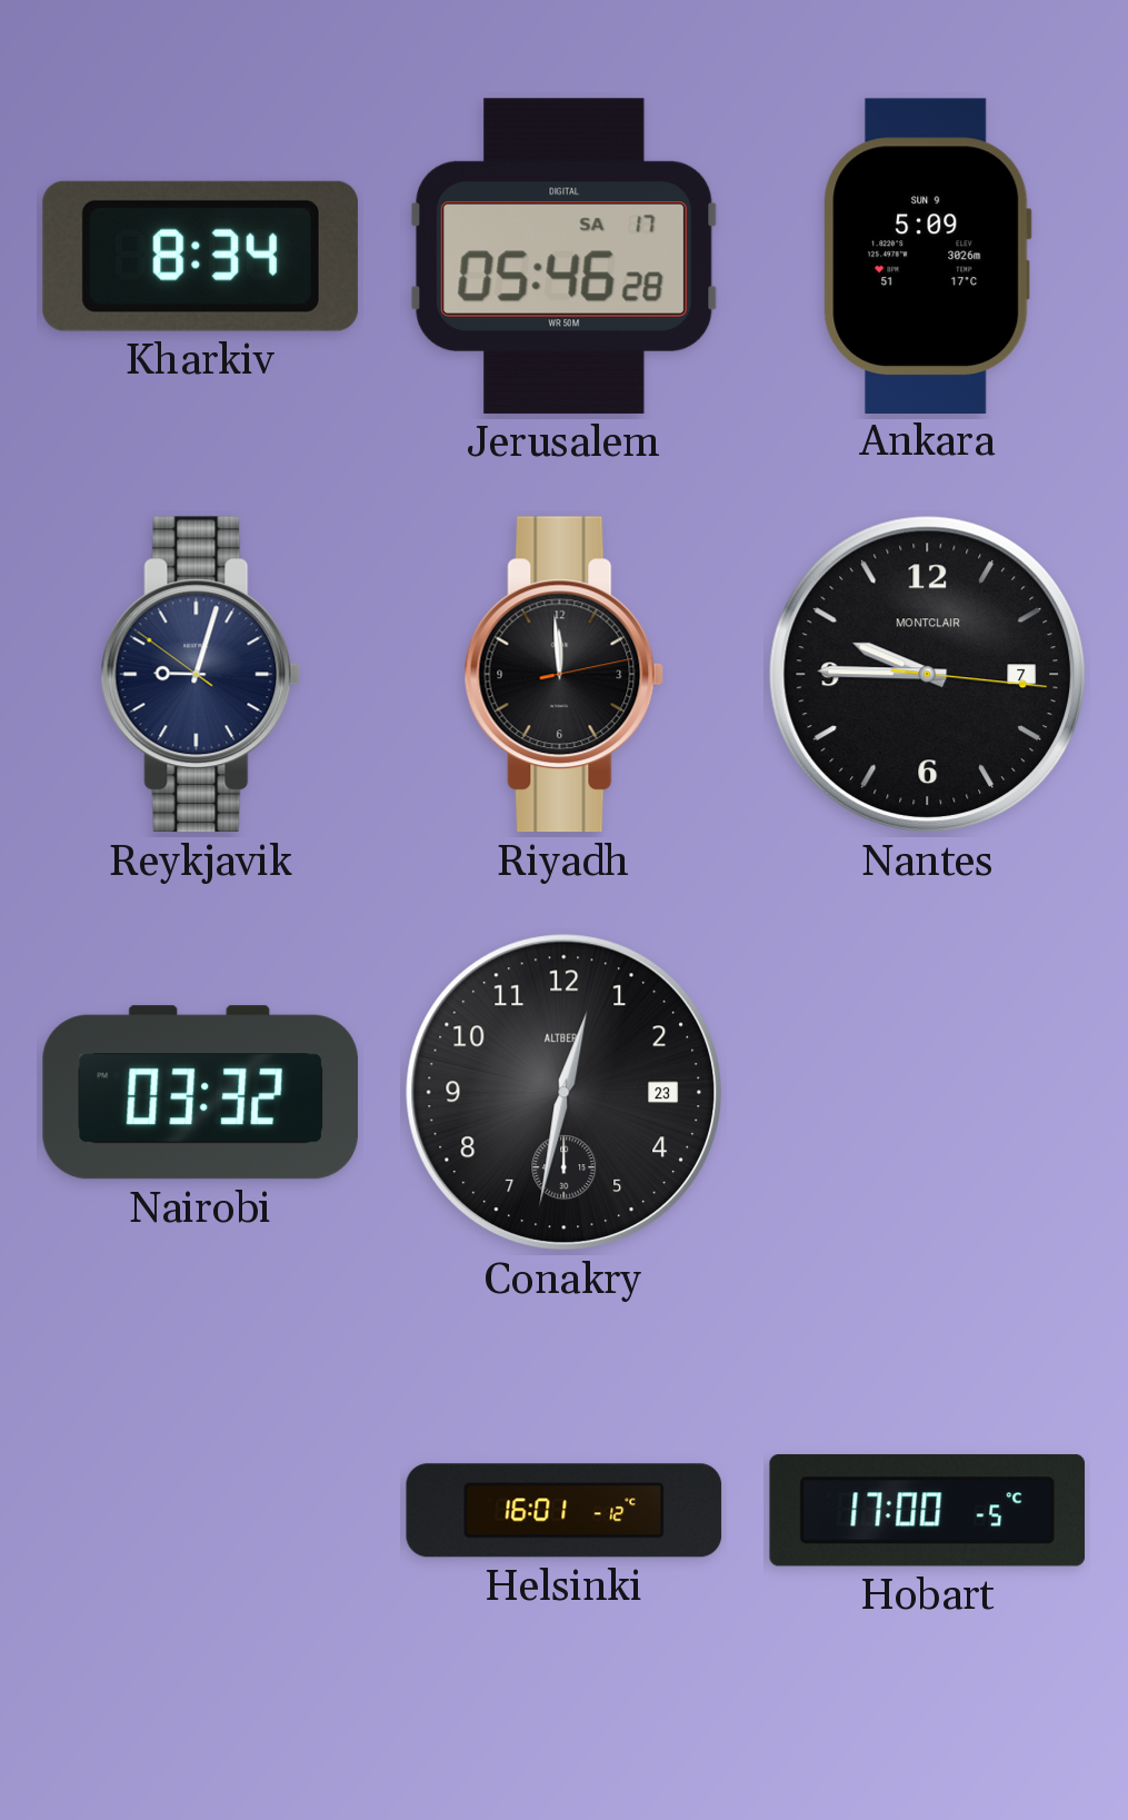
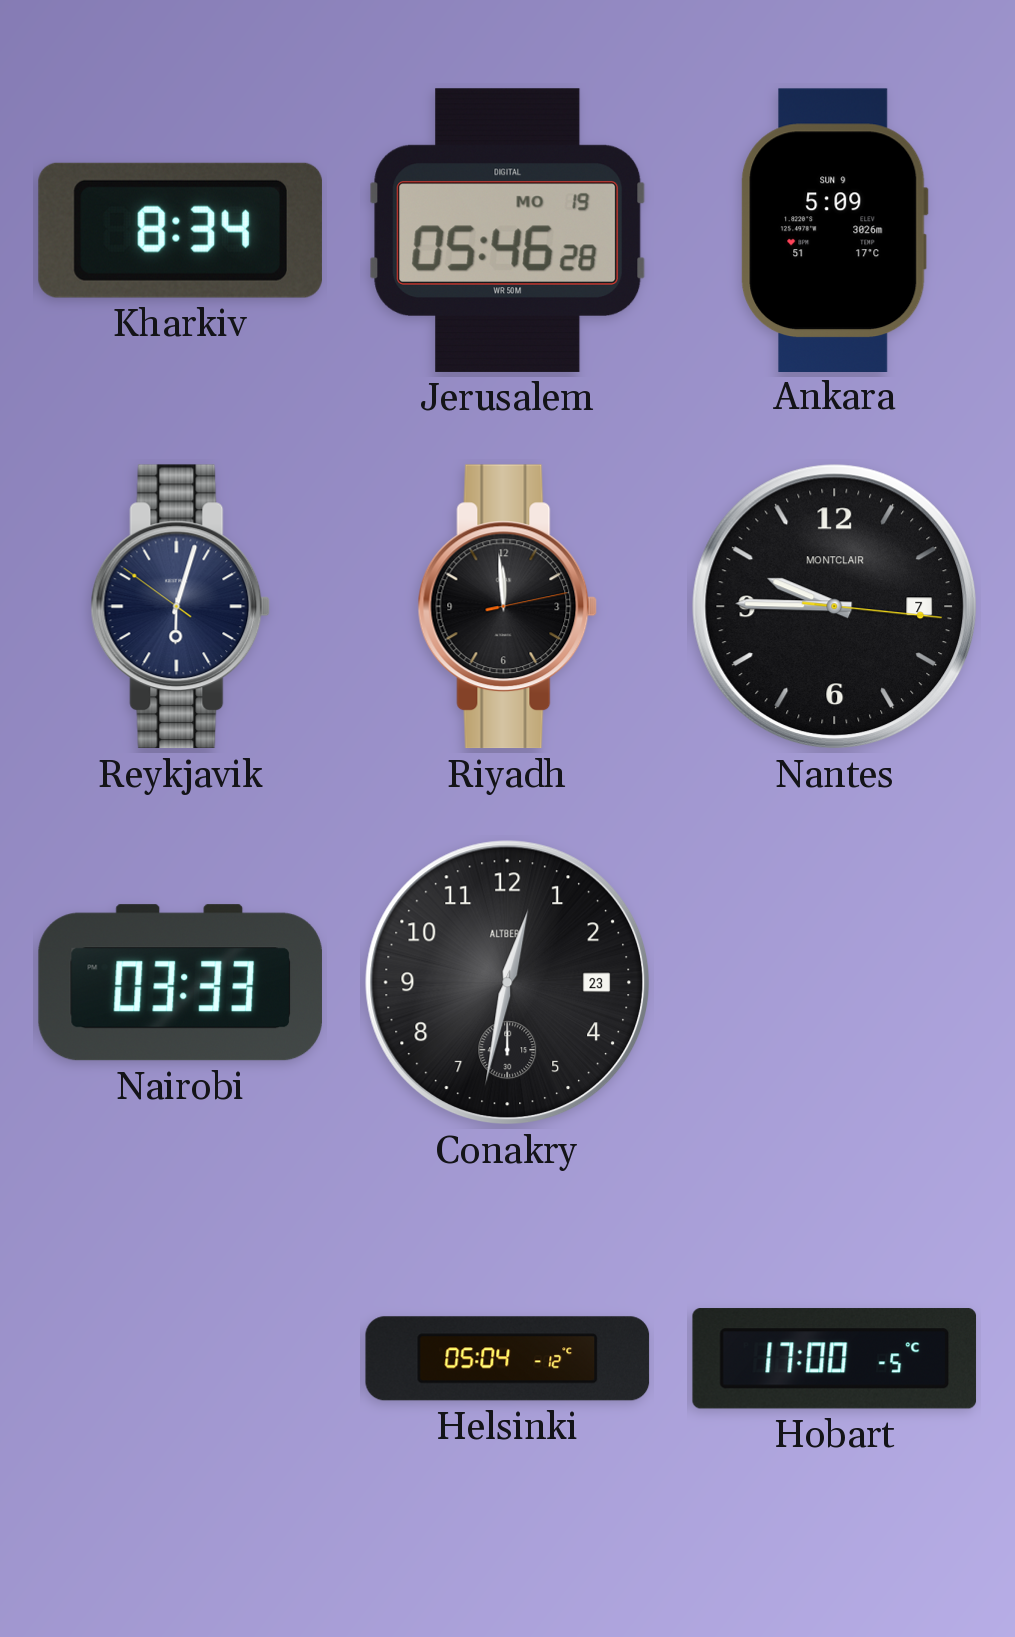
Jerusalem date: SA 17 -> MO 19 (508, 230)
Reykjavik: 9:02 -> 6:02 (181, 607)
Nairobi: 03:32 -> 03:33 (180, 983)
Helsinki: 16:01 -> 05:04 (508, 1359)
